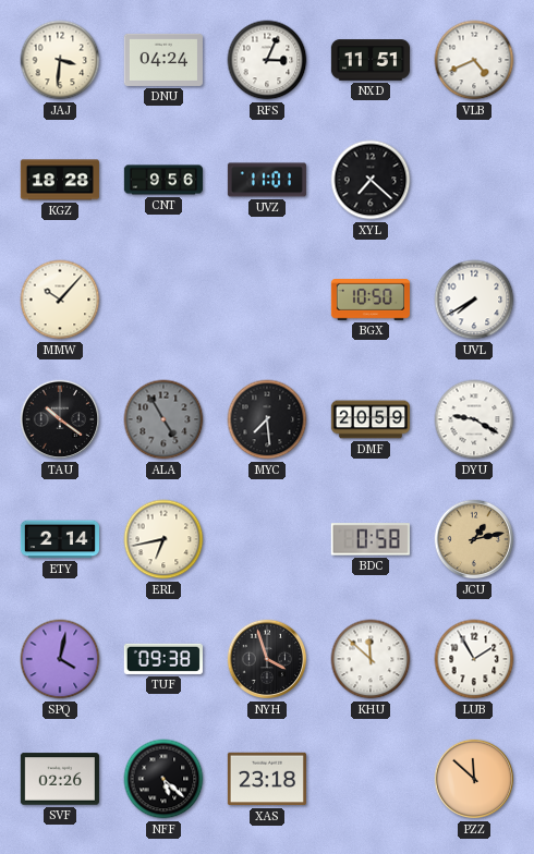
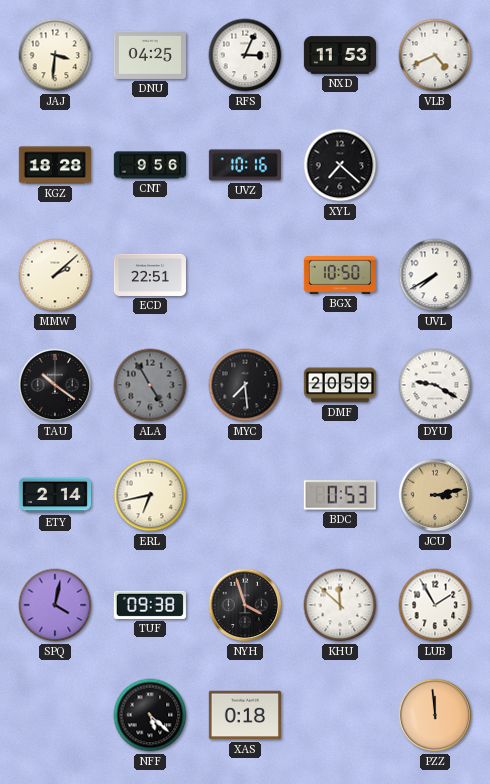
DNU: 04:24 -> 04:25 (150, 55)
NXD: 11:51 -> 11:53 (339, 55)
UVZ: 11:01 -> 10:16 (245, 165)
MMW: 10:07 -> 2:08 (55, 275)
ECD: none -> 22:51 (150, 275)
BDC: 0:58 -> 0:53 (340, 495)
JCU: 1:13 -> 3:13 (435, 495)
SVF: 02:26 -> none (60, 779)
XAS: 23:18 -> 0:18 (245, 715)
PZZ: 11:52 -> 11:59 (435, 715)
